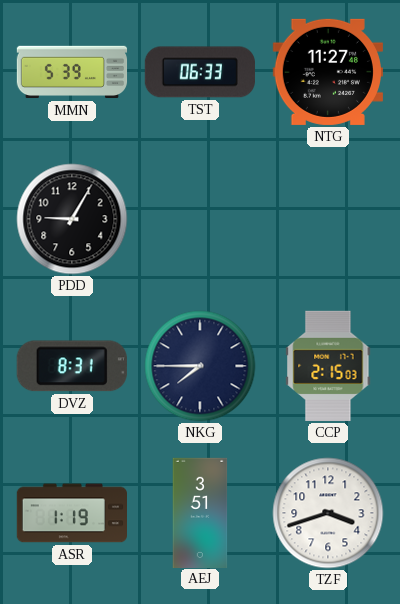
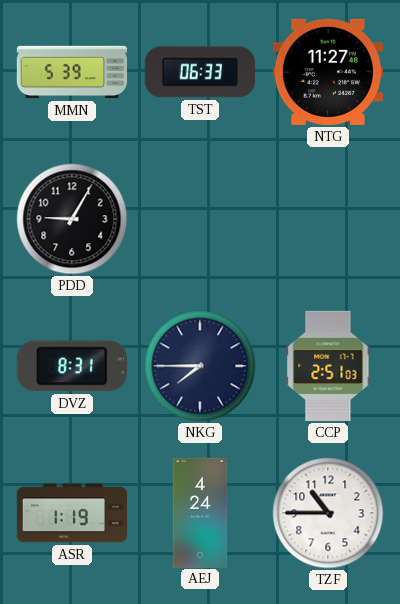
CCP: 2:15 -> 2:51 (328, 366)
AEJ: 3:51 -> 4:24 (200, 512)
TZF: 3:42 -> 10:45 (328, 513)
